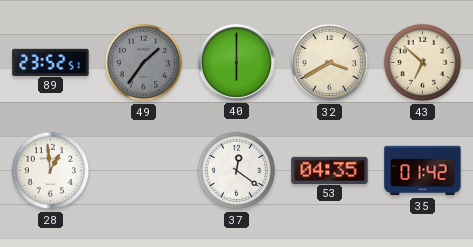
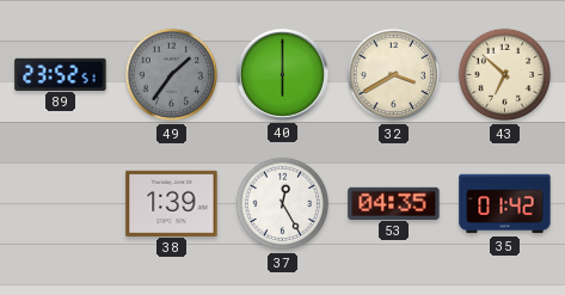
28: 12:59 -> none (51, 171)
38: none -> 1:39 (172, 203)
37: 12:21 -> 12:25 (283, 204)
